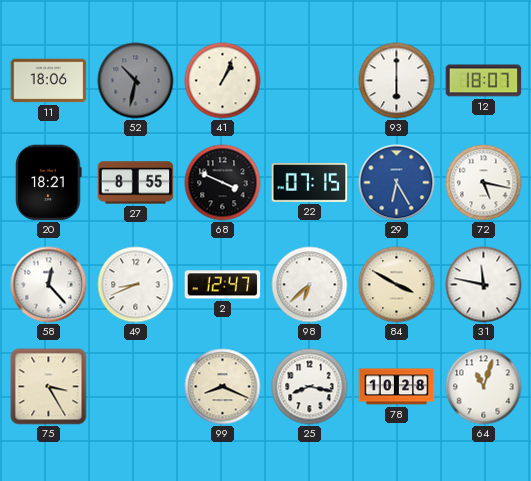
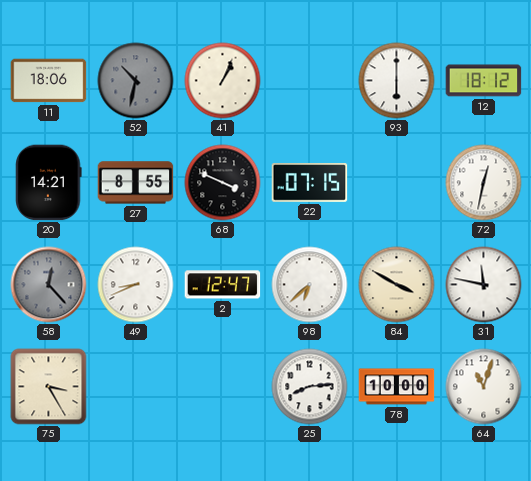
12: 18:07 -> 18:12 (484, 81)
20: 18:21 -> 14:21 (49, 183)
29: 6:25 -> none (397, 183)
72: 5:17 -> 12:32 (484, 183)
58 dial: white -> grey (49, 285)
99: 8:19 -> none (223, 387)
25: 8:17 -> 8:14 (310, 387)
78: 10:28 -> 10:00 (397, 387)
